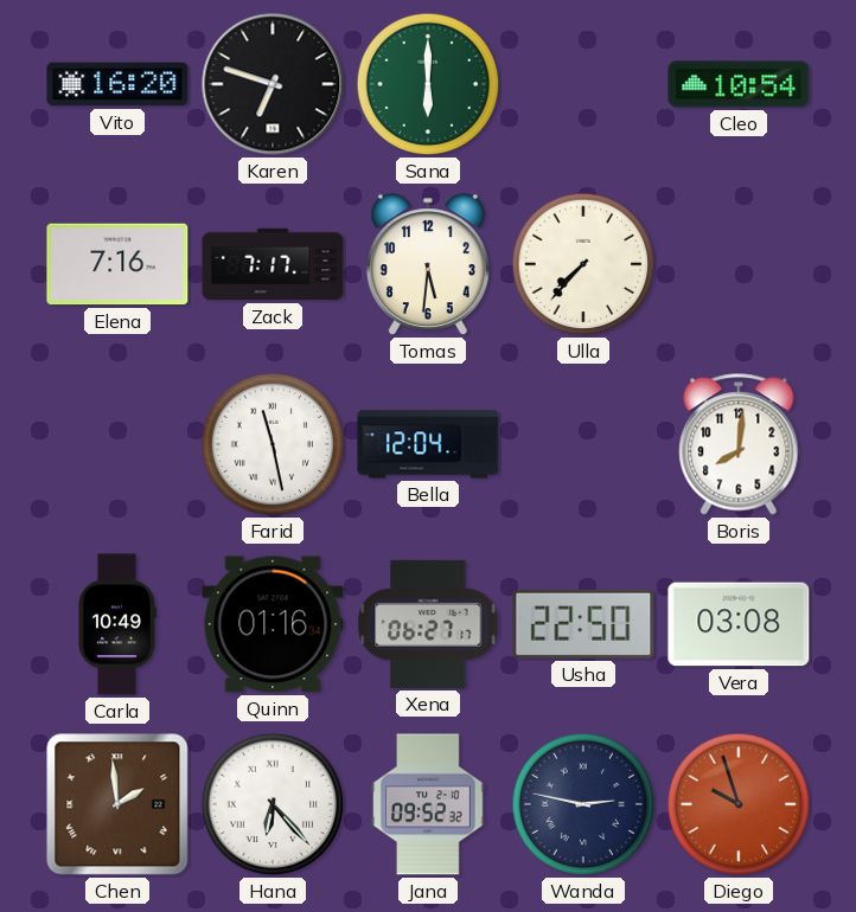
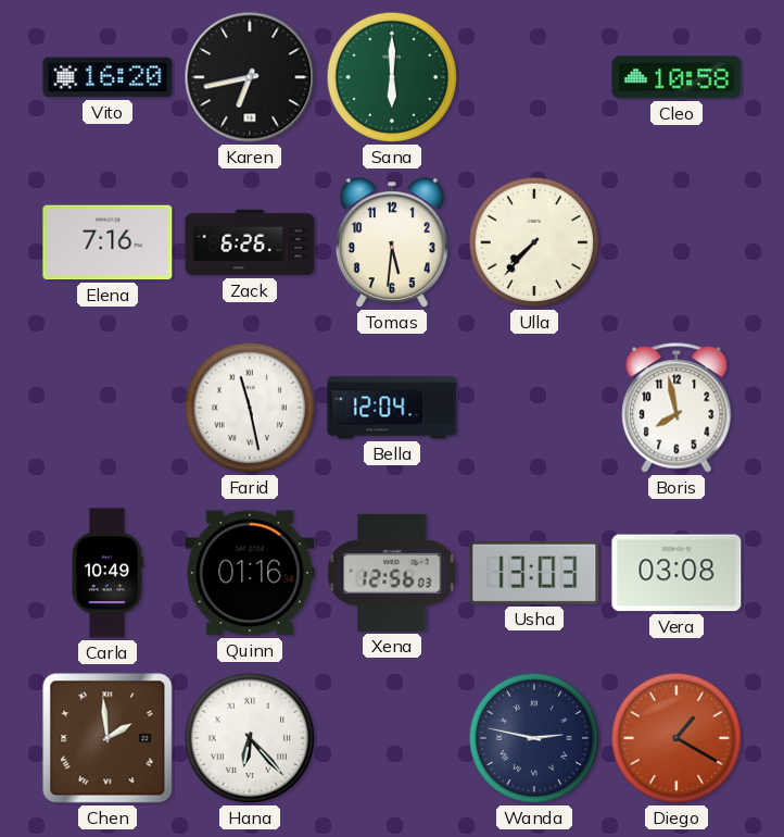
Karen: 6:48 -> 6:43 (250, 77)
Cleo: 10:54 -> 10:58 (676, 77)
Zack: 7:17 -> 6:26 (250, 242)
Boris: 8:01 -> 7:58 (676, 408)
Xena: 06:27 -> 12:56 (392, 573)
Usha: 22:50 -> 13:03 (534, 573)
Jana: 09:52 -> none (428, 804)
Diego: 9:57 -> 1:20 (676, 738)
